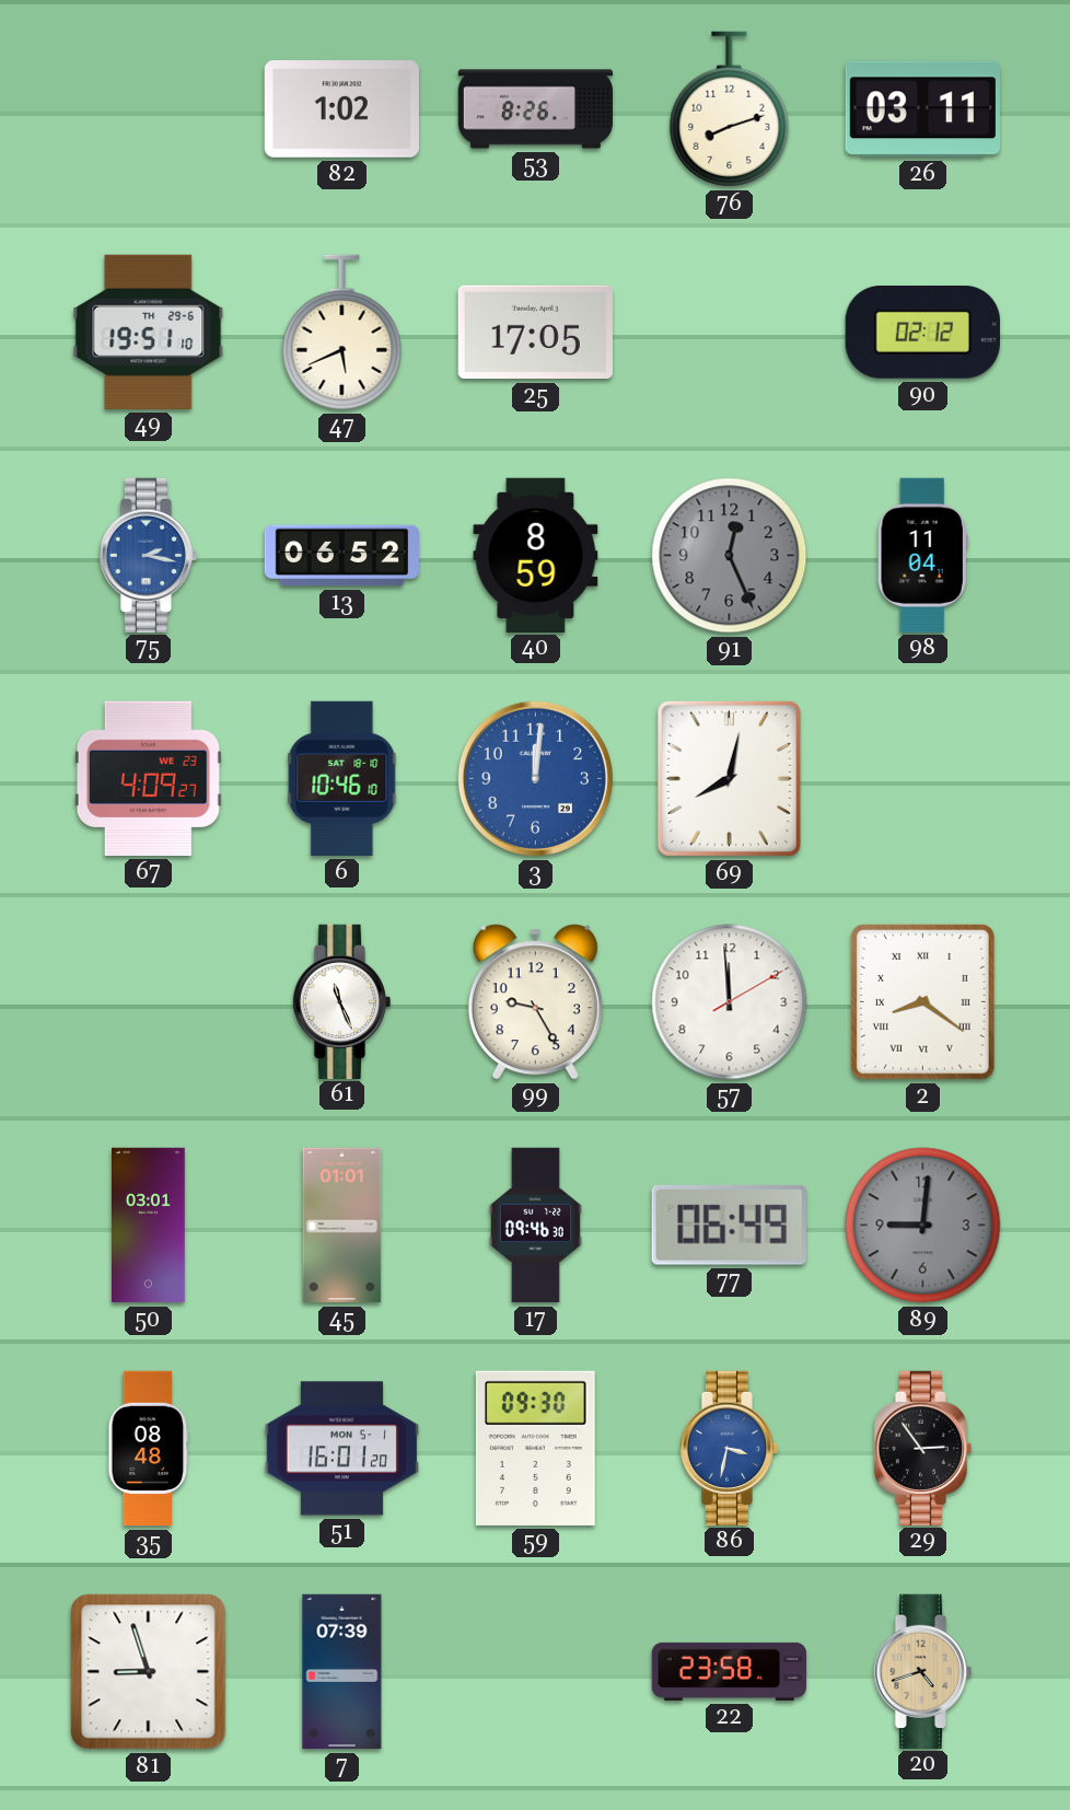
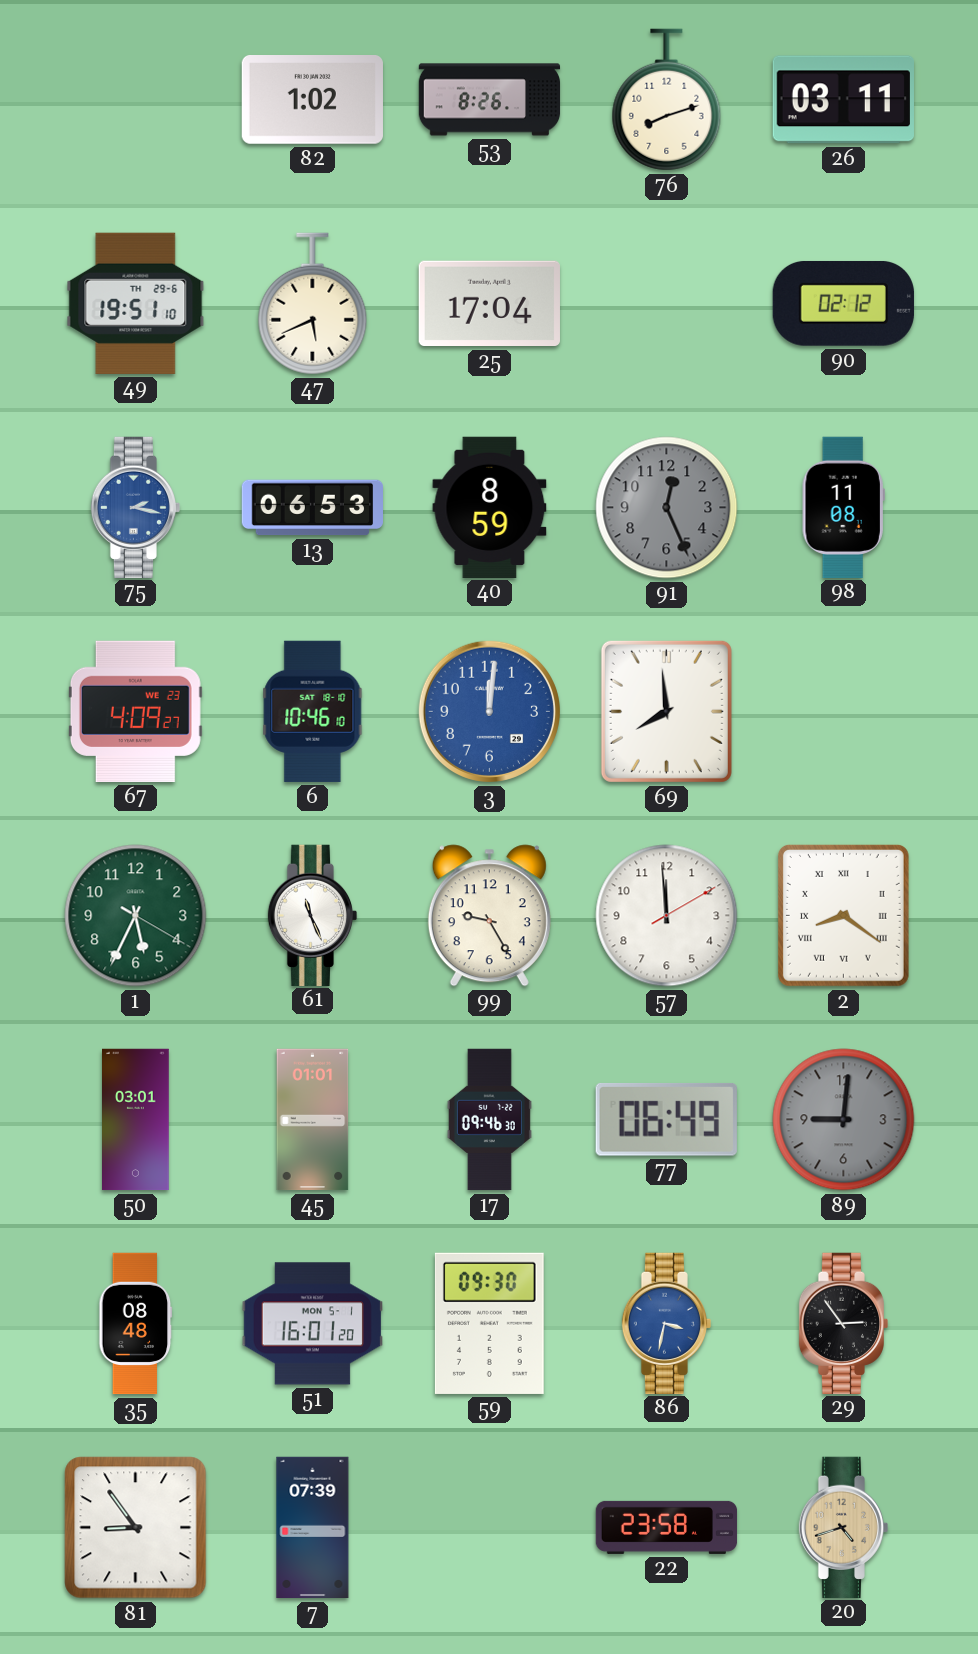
25: 17:05 -> 17:04 (489, 304)
13: 06:52 -> 06:53 (313, 508)
98: 11:04 -> 11:08 (843, 507)
69: 8:02 -> 7:59 (666, 711)
1: none -> 5:34 (136, 916)
81: 8:57 -> 8:54 (136, 1528)
